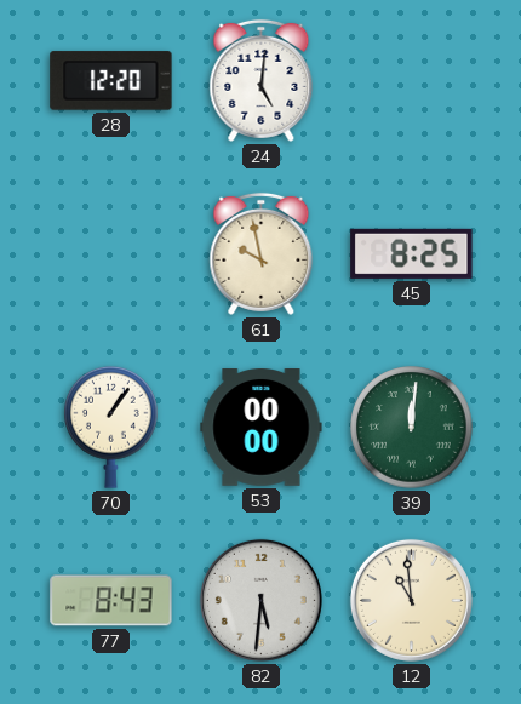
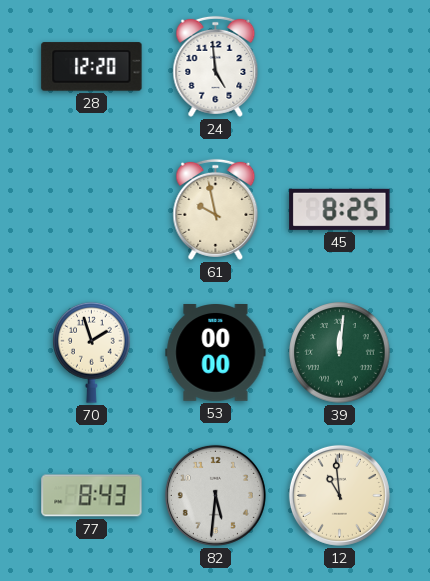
24: 5:01 -> 4:59 (216, 66)
70: 1:06 -> 1:57 (92, 352)
